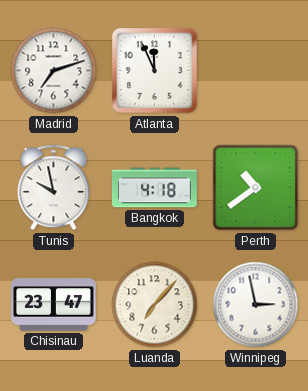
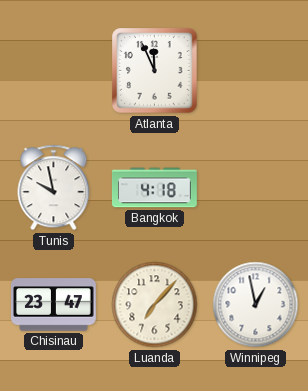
Madrid: 7:12 -> none (54, 71)
Perth: 10:39 -> none (256, 188)
Winnipeg: 2:58 -> 12:58 (256, 305)
